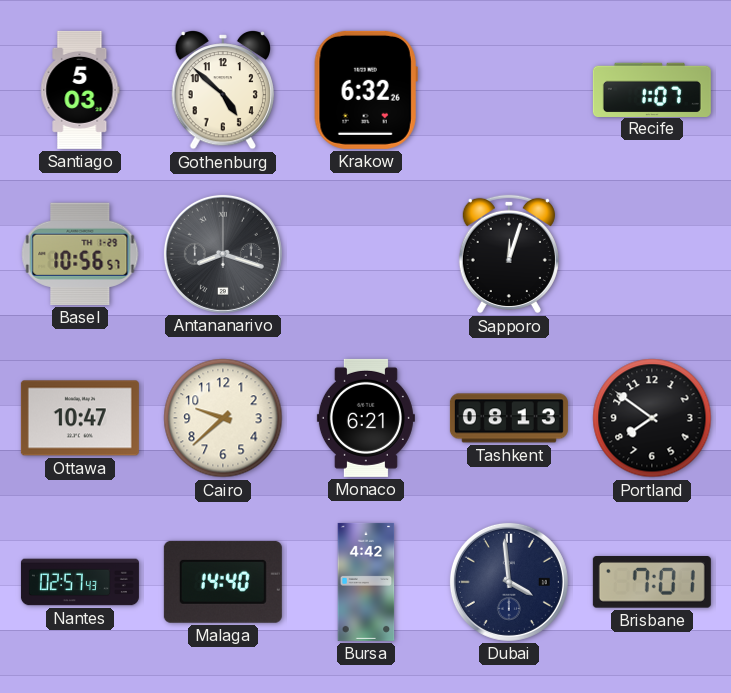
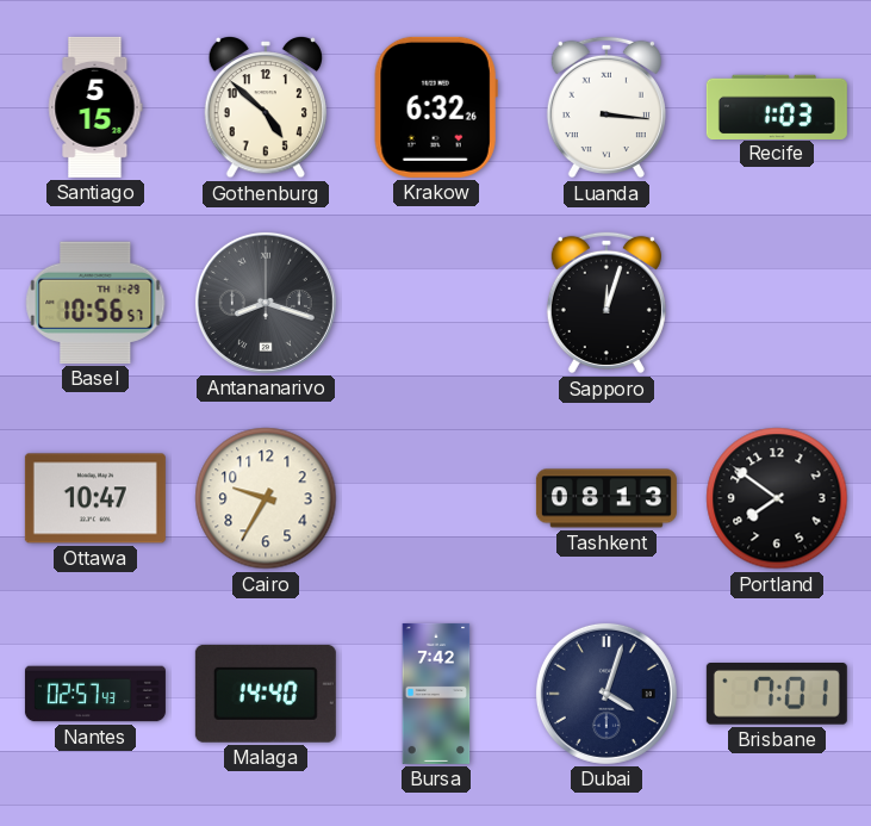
Santiago: 5:03 -> 5:15 (95, 107)
Luanda: none -> 3:16 (606, 107)
Recife: 1:07 -> 1:03 (777, 106)
Cairo: 9:38 -> 9:35 (266, 498)
Monaco: 6:21 -> none (366, 418)
Bursa: 4:42 -> 7:42 (436, 694)
Dubai: 3:59 -> 4:03 (606, 694)
